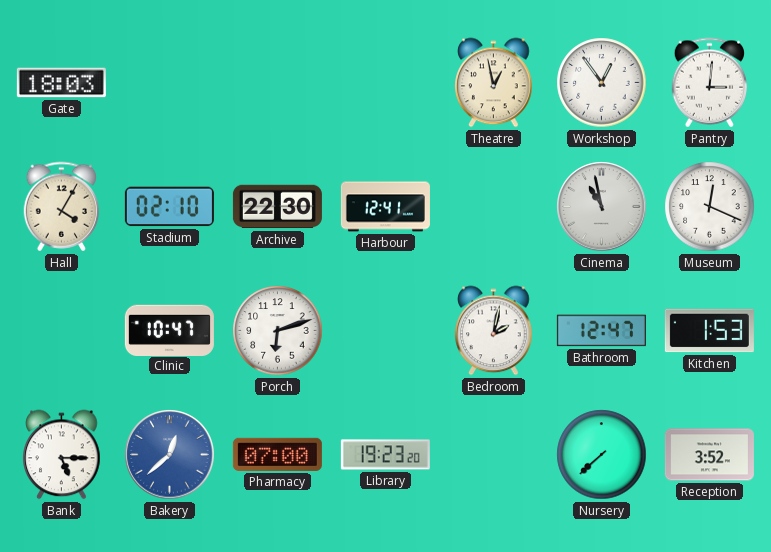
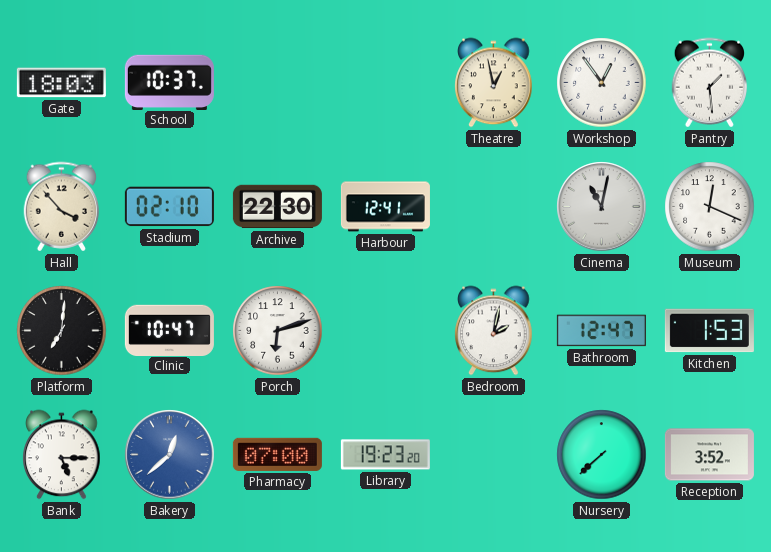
School: none -> 10:37 (169, 82)
Pantry: 3:01 -> 1:29 (710, 83)
Hall: 4:05 -> 3:53 (62, 207)
Cinema: 10:58 -> 11:02 (602, 207)
Platform: none -> 7:01 (62, 331)
